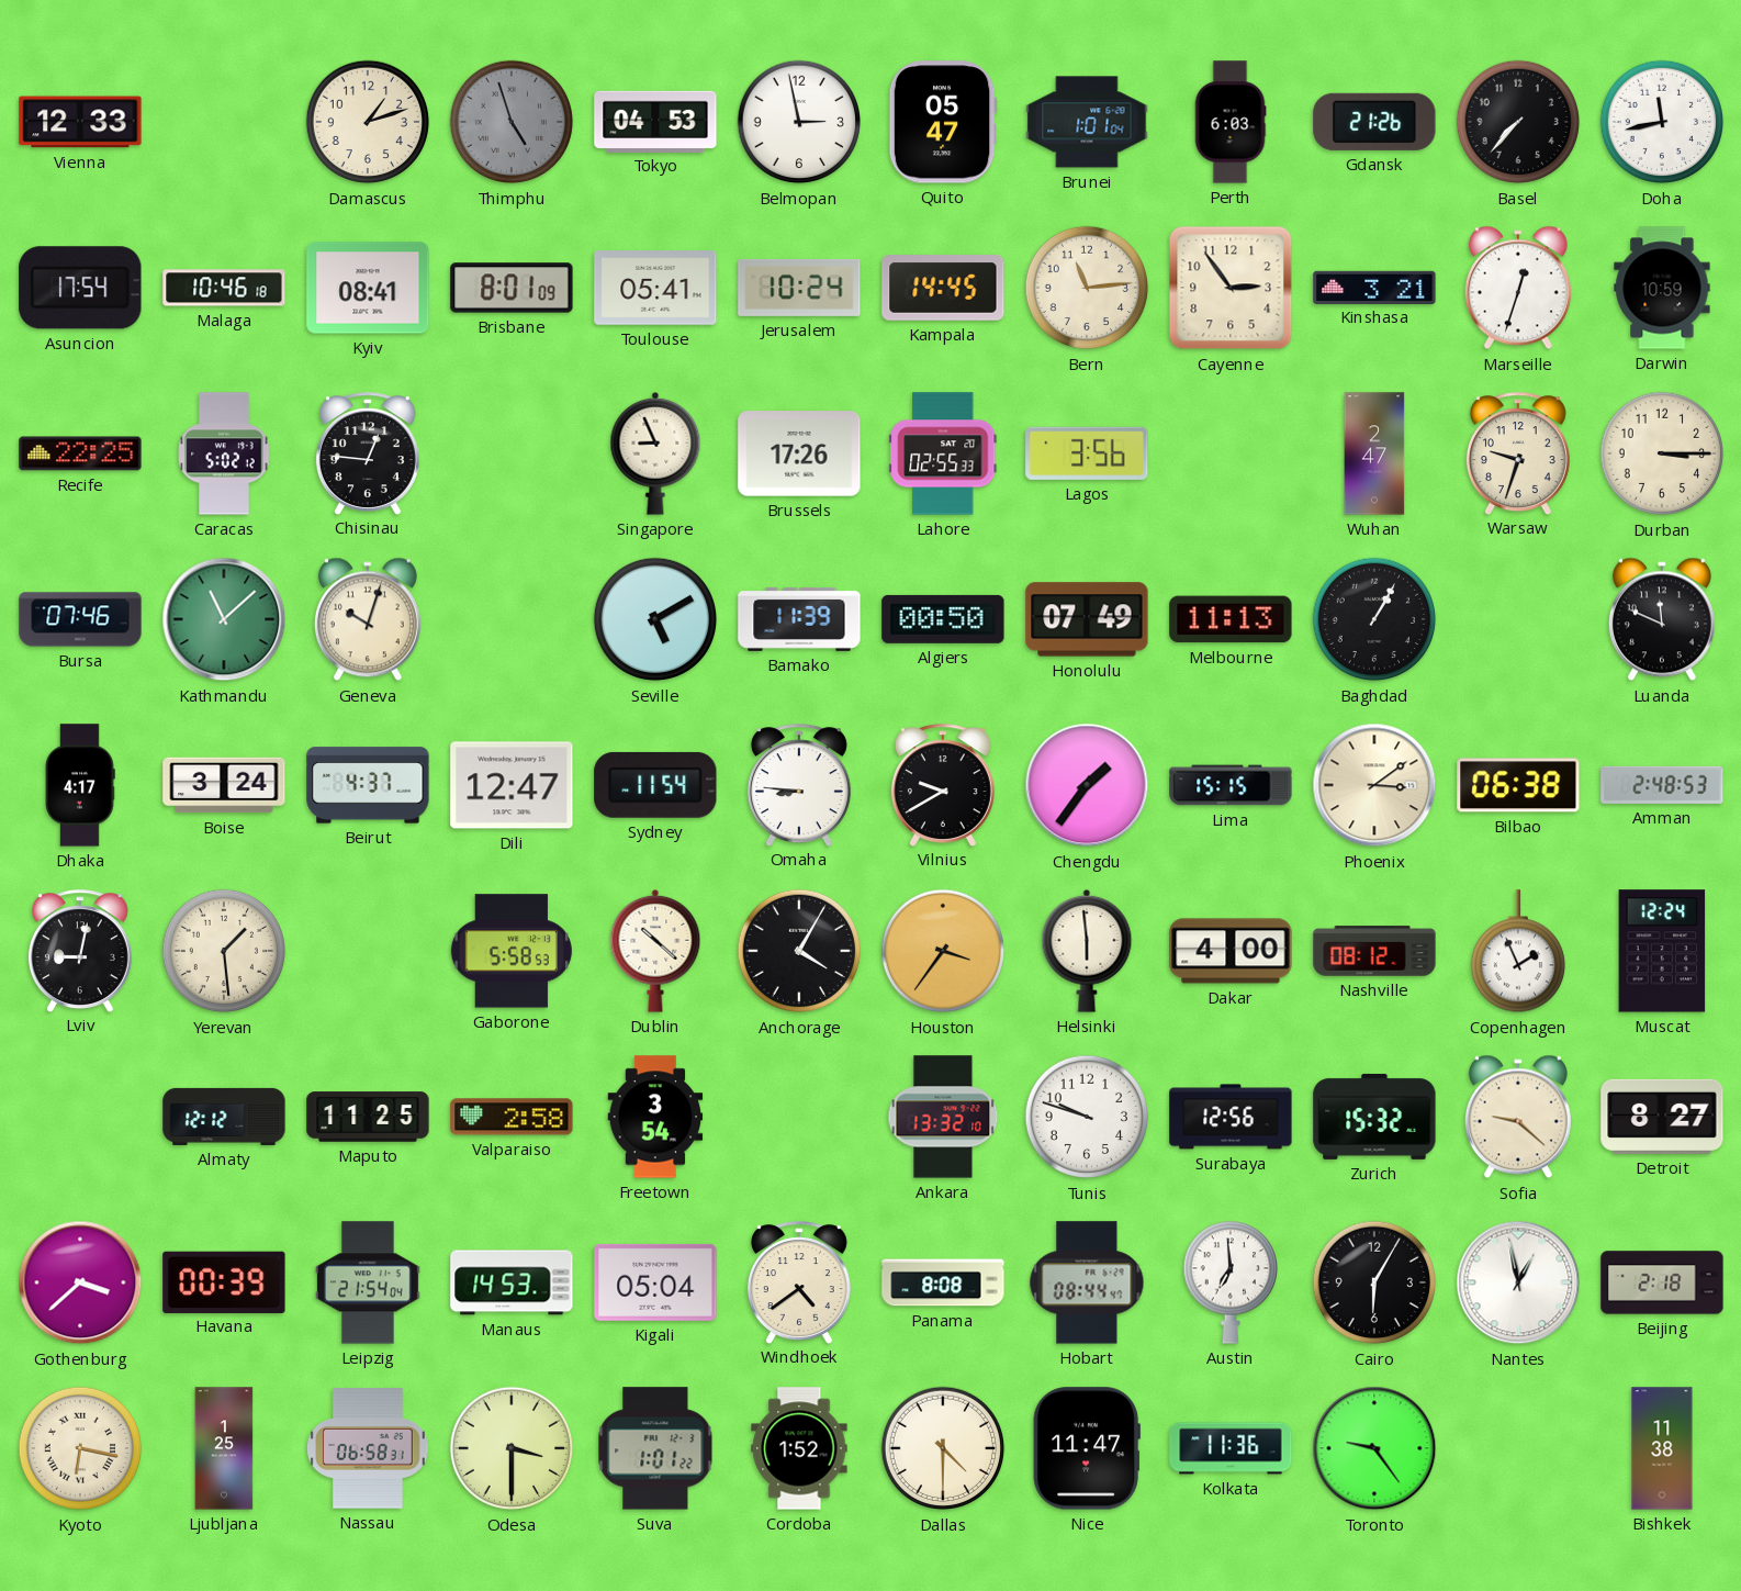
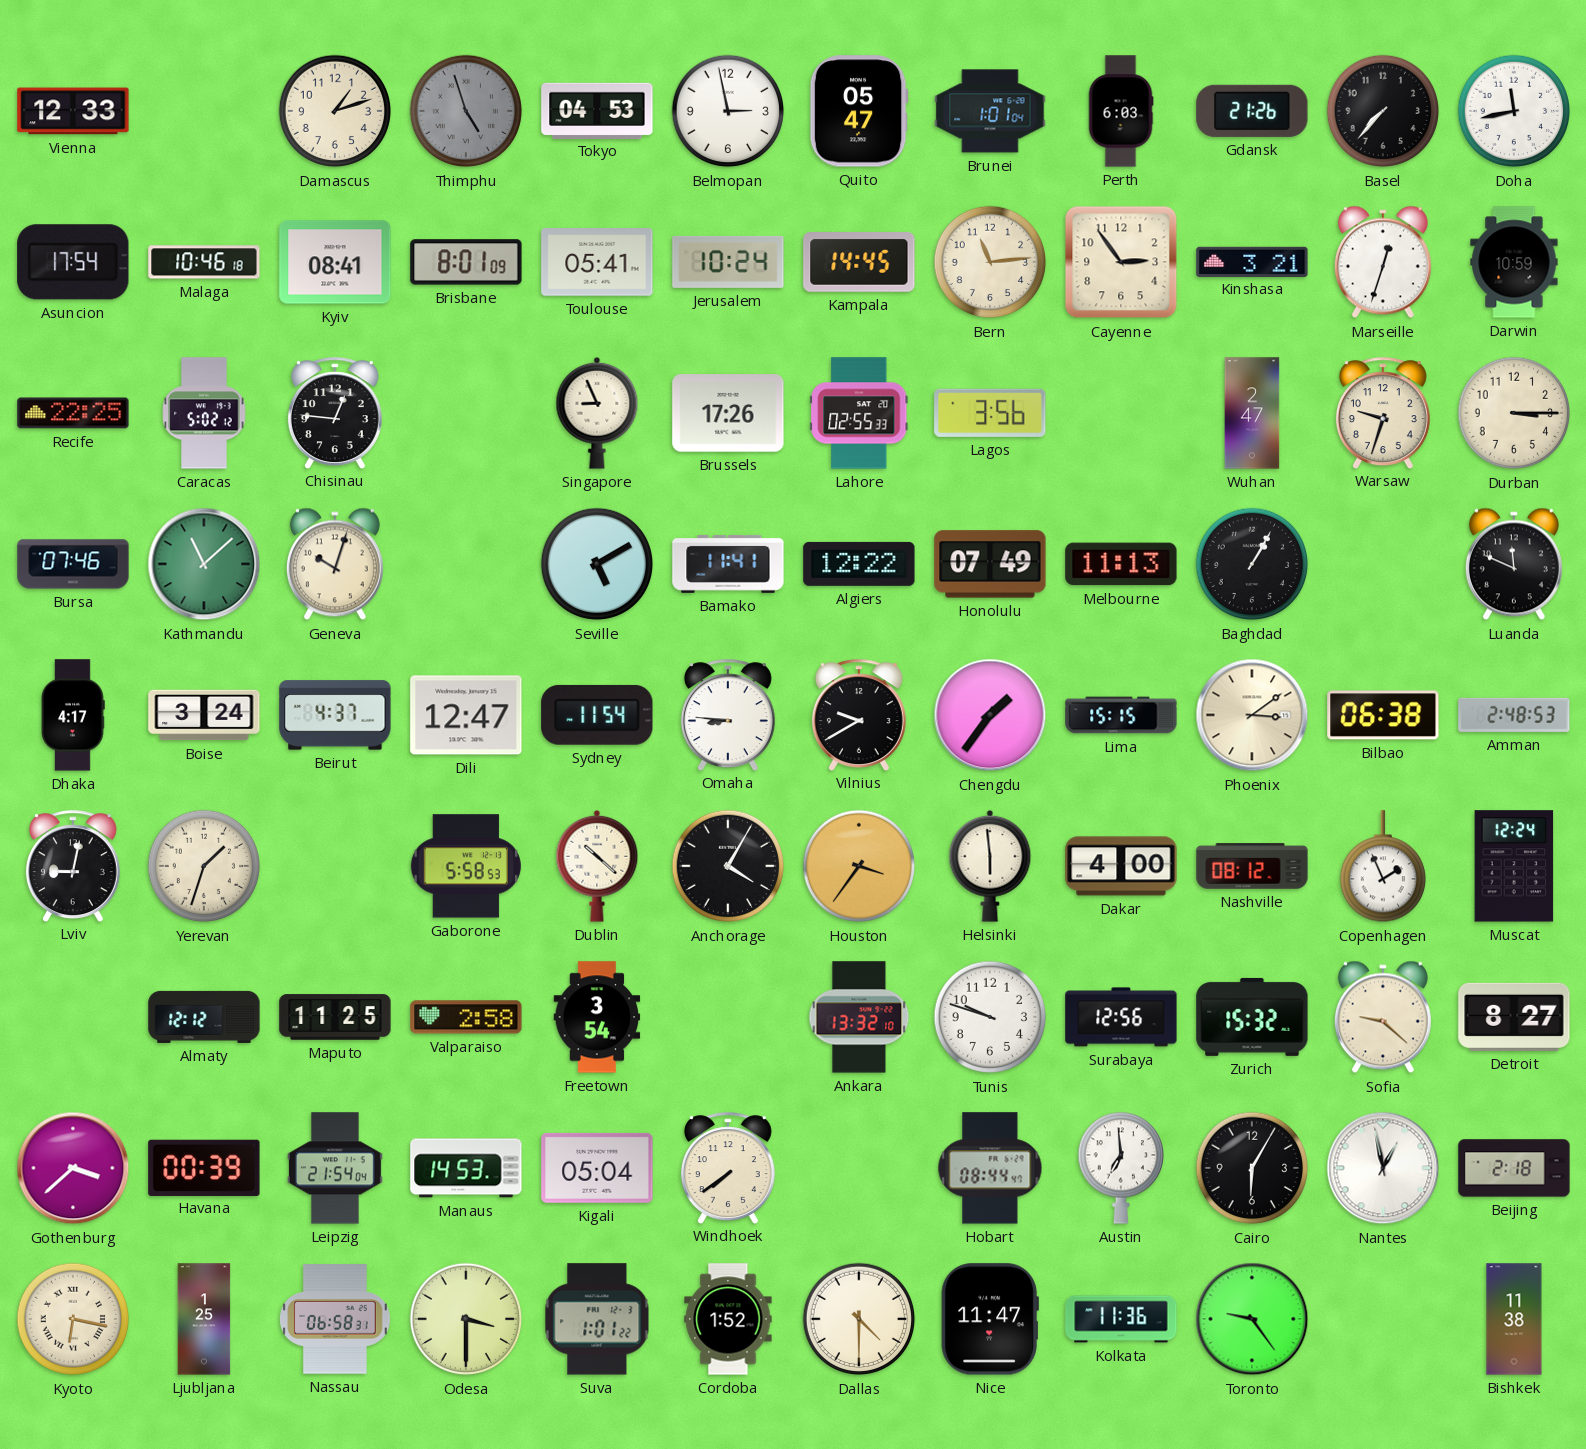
Bamako: 11:39 -> 11:41 (728, 564)
Algiers: 00:50 -> 12:22 (859, 564)
Yerevan: 1:29 -> 1:33 (204, 866)
Windhoek: 4:39 -> 7:39 (728, 1168)
Panama: 8:08 -> none (943, 1282)
